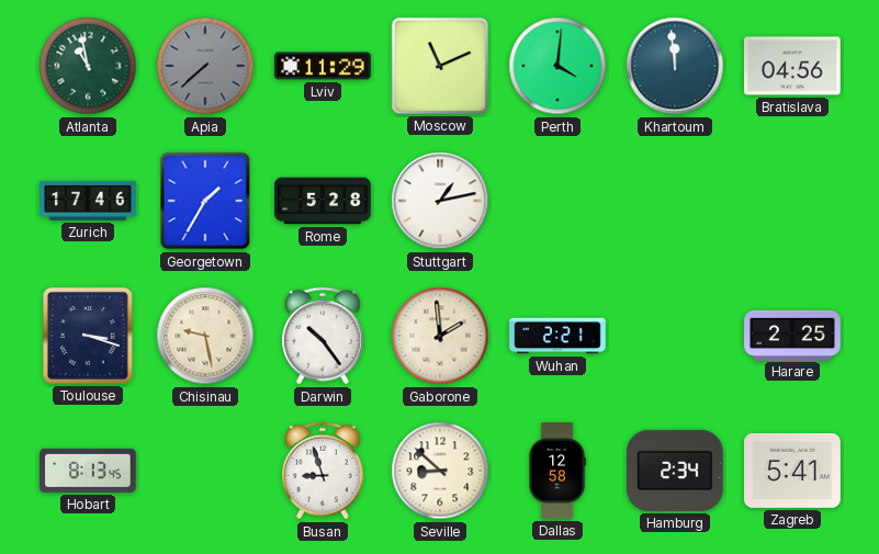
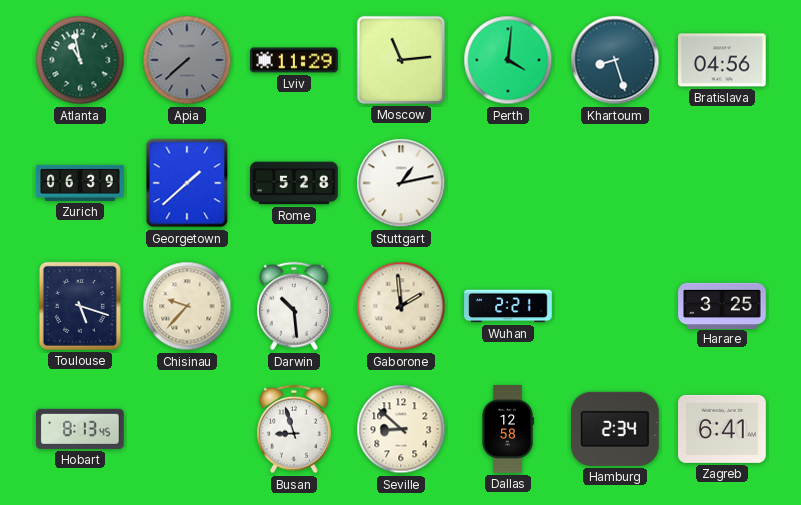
Moscow: 11:11 -> 11:14 (401, 60)
Khartoum: 11:59 -> 8:27 (615, 60)
Zurich: 17:46 -> 06:39 (80, 183)
Georgetown: 1:35 -> 1:38 (187, 183)
Toulouse: 3:18 -> 5:18 (80, 306)
Chisinau: 9:28 -> 9:37 (187, 306)
Darwin: 10:24 -> 10:29 (294, 306)
Harare: 2:25 -> 3:25 (722, 305)
Zagreb: 5:41 -> 6:41 (722, 429)
